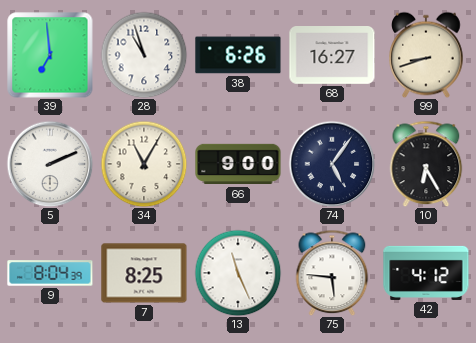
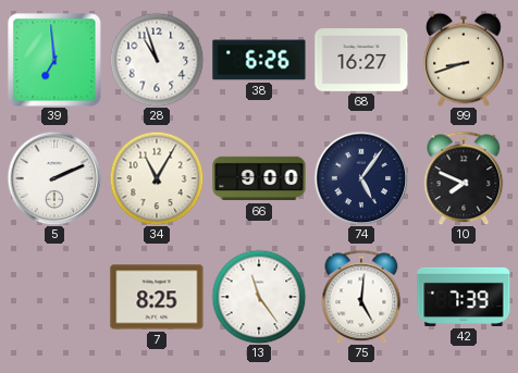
10: 6:25 -> 7:49 (464, 178)
9: 8:04 -> none (50, 273)
13: 11:26 -> 11:24 (259, 297)
75: 5:46 -> 5:01 (361, 297)
42: 4:12 -> 7:39 (464, 297)
